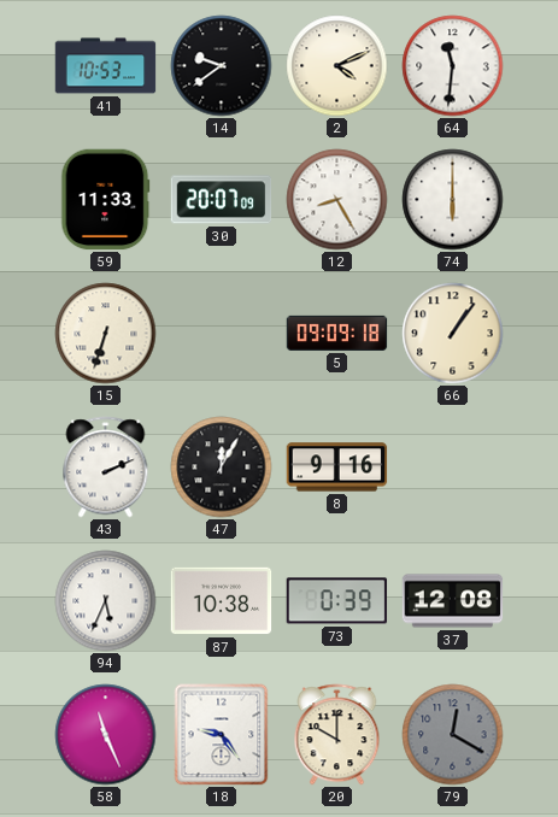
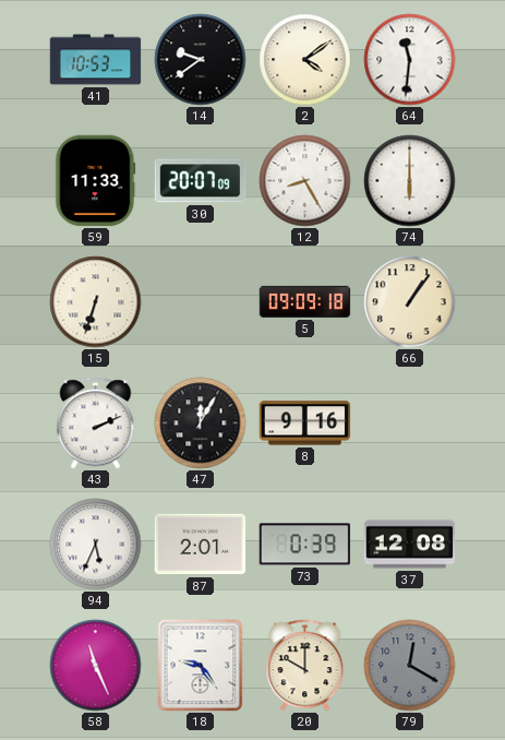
2: 4:11 -> 4:09 (305, 60)
87: 10:38 -> 2:01 (201, 545)
